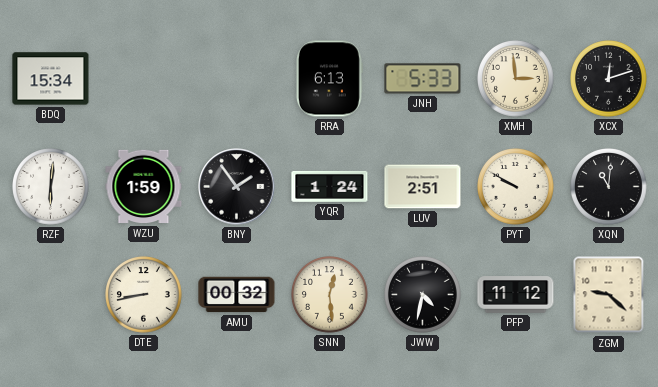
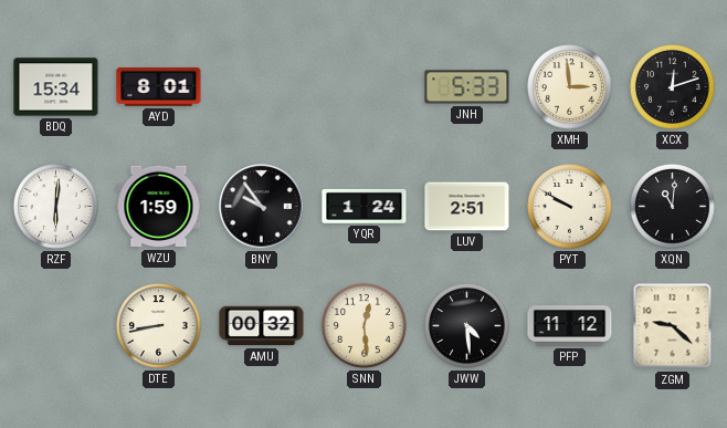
AYD: none -> 8:01 (159, 86)
RRA: 6:13 -> none (329, 79)
BNY: 1:54 -> 9:54 (262, 207)
JWW: 4:32 -> 4:29 (467, 326)
